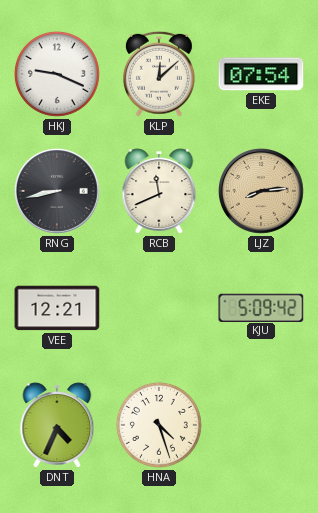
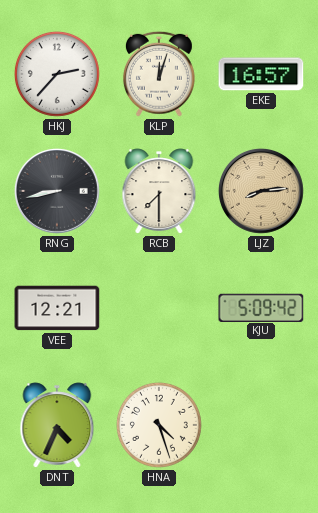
HKJ: 9:19 -> 2:37 (57, 74)
KLP: 12:08 -> 12:03 (159, 74)
EKE: 07:54 -> 16:57 (261, 74)
RCB: 11:41 -> 7:30 (159, 191)
